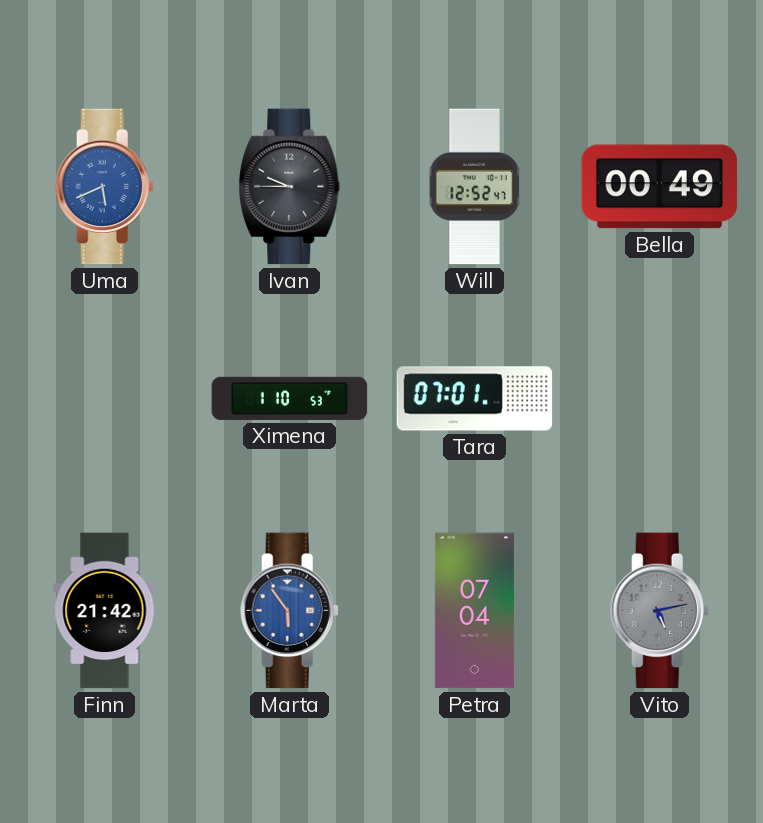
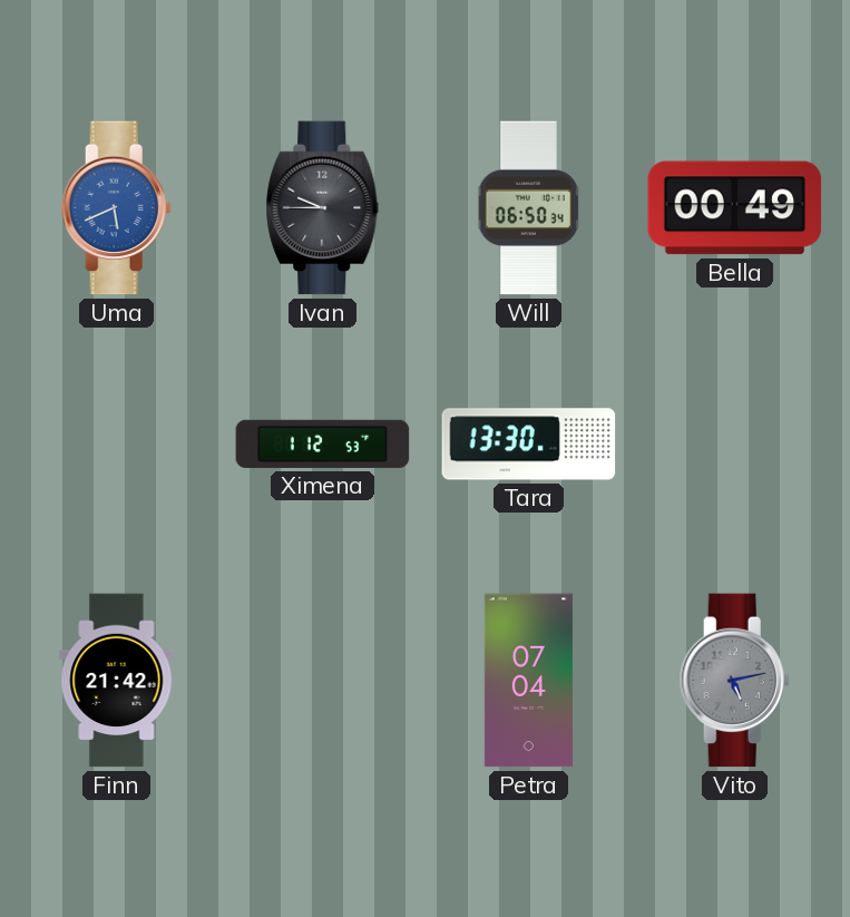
Will: 12:52 -> 06:50 (529, 208)
Ximena: 1:10 -> 1:12 (323, 443)
Tara: 07:01 -> 13:30 (529, 445)
Marta: 5:54 -> none (289, 611)
